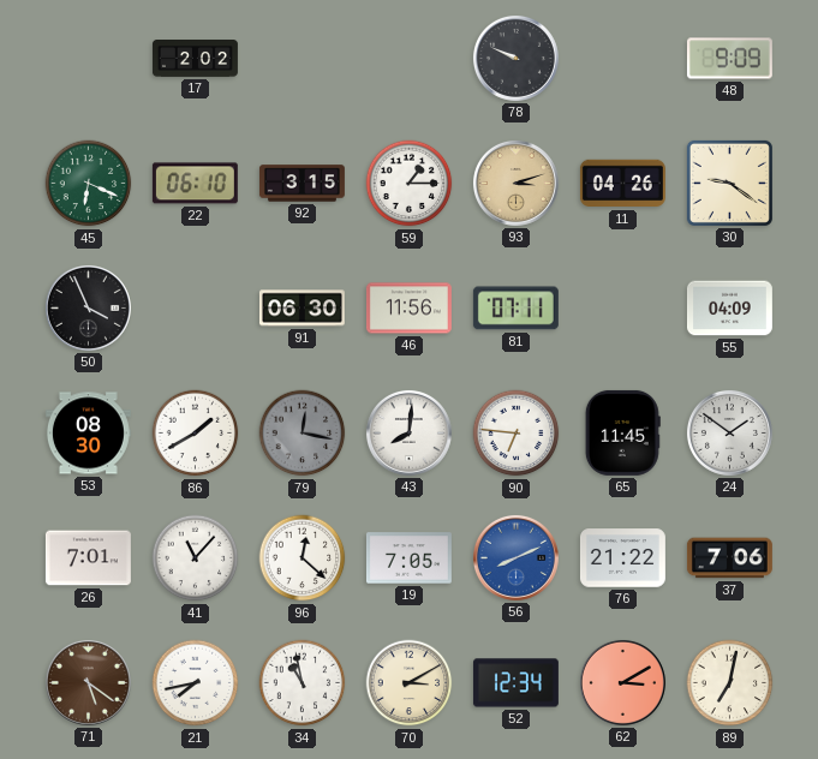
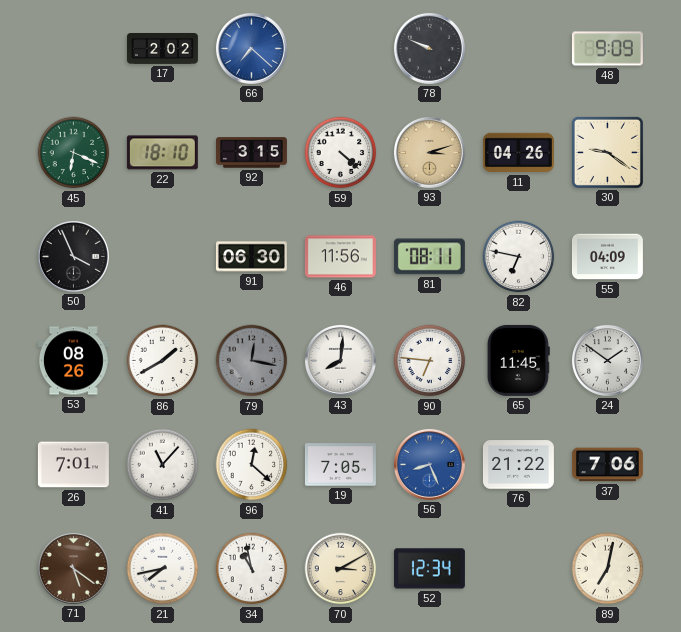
66: none -> 7:22 (251, 48)
22: 06:10 -> 18:10 (162, 153)
59: 1:15 -> 4:22 (341, 153)
81: 07:11 -> 08:11 (429, 257)
82: none -> 6:47 (519, 257)
53: 08:30 -> 08:26 (73, 361)
56: 8:11 -> 8:26 (429, 464)
62: 3:10 -> none (622, 682)
